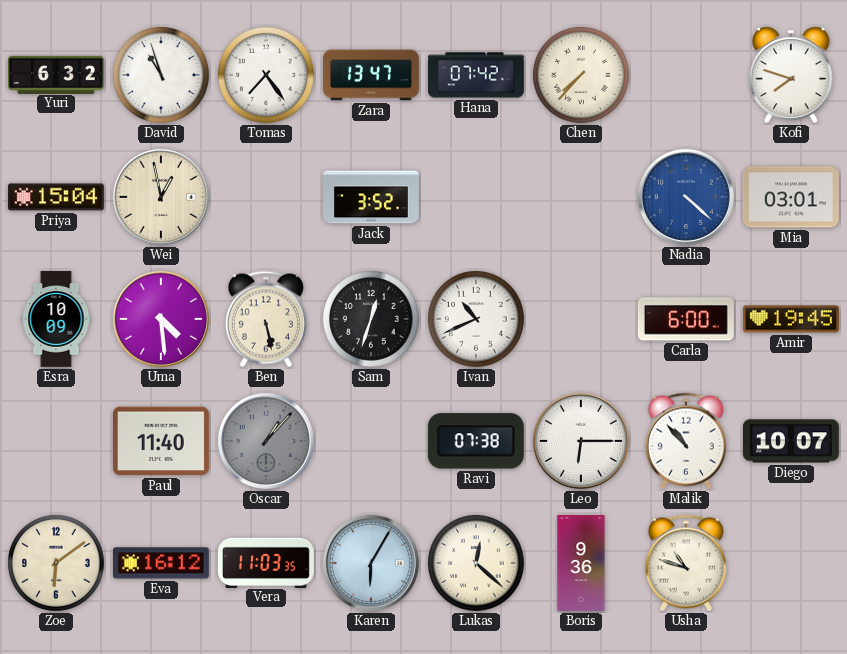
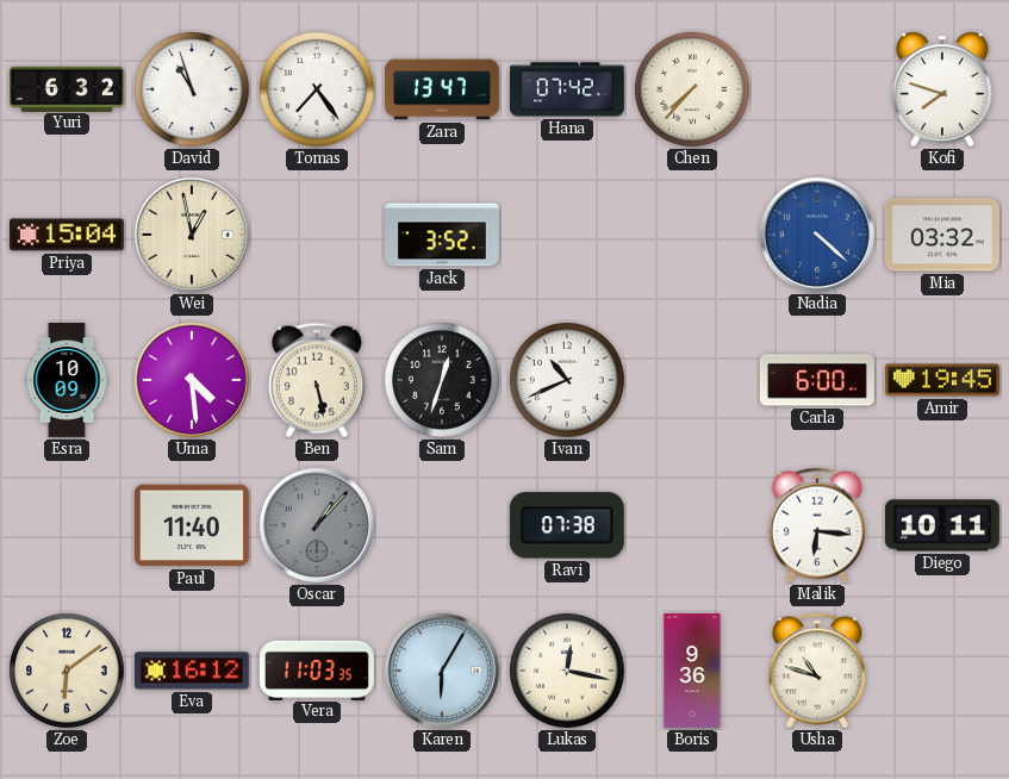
Mia: 03:01 -> 03:32 (942, 235)
Leo: 6:15 -> none (581, 441)
Malik: 10:53 -> 6:16 (817, 525)
Diego: 10:07 -> 10:11 (942, 525)
Lukas: 12:22 -> 12:17 (567, 671)
